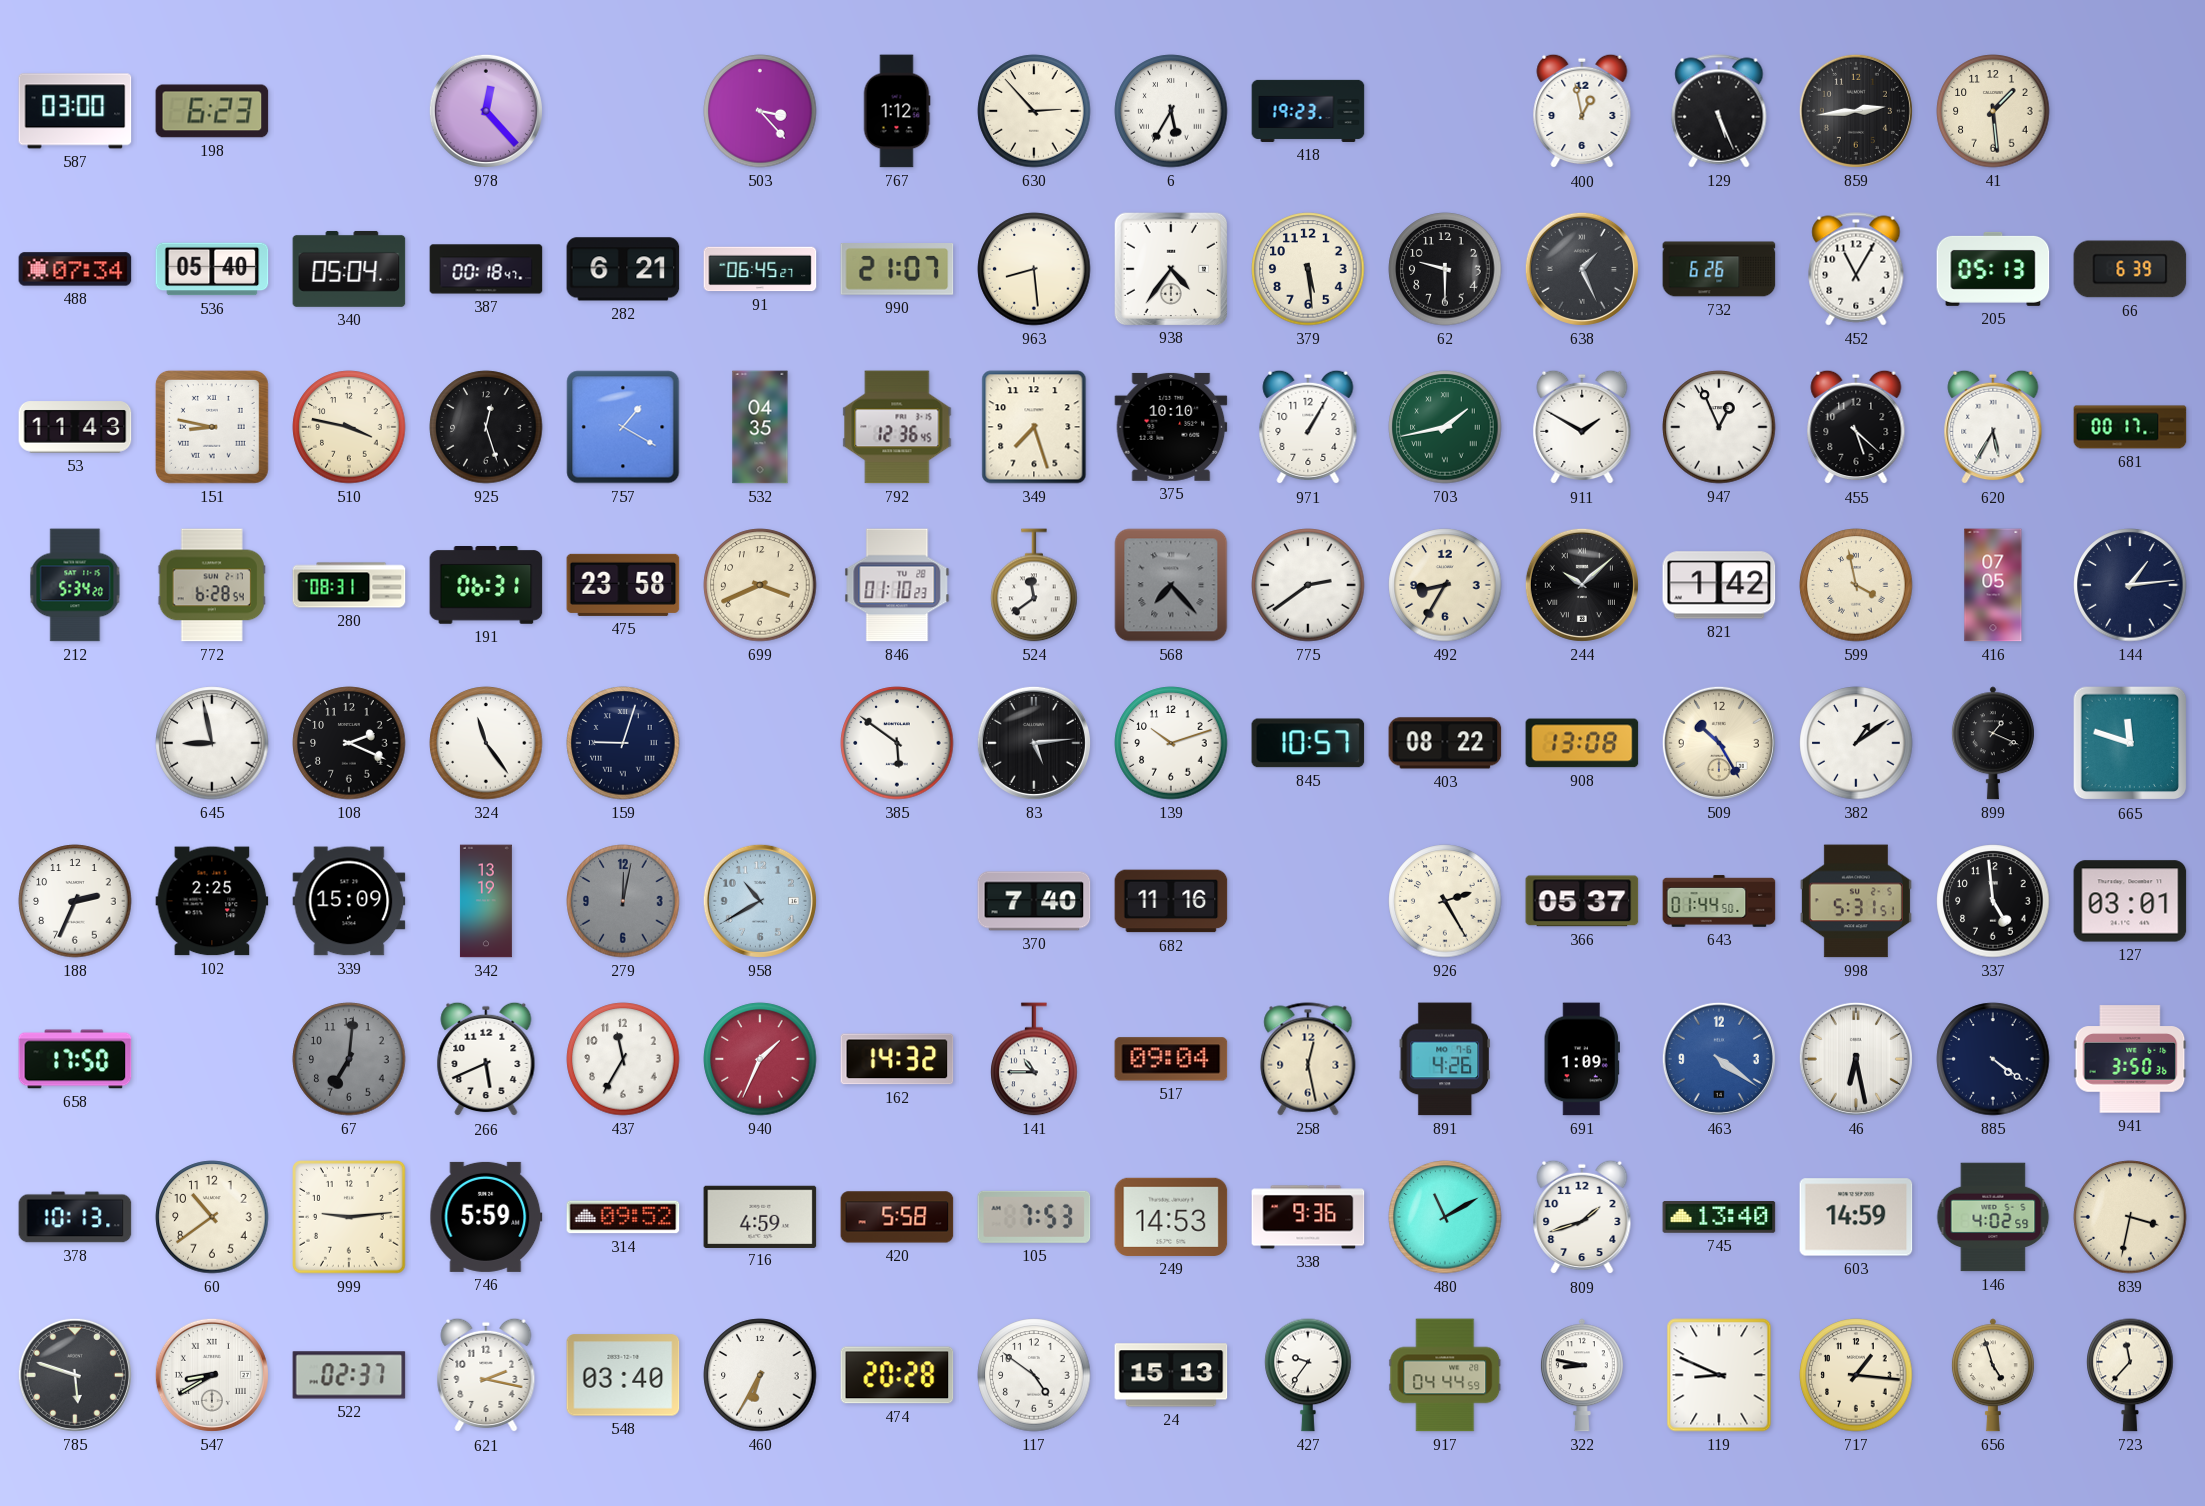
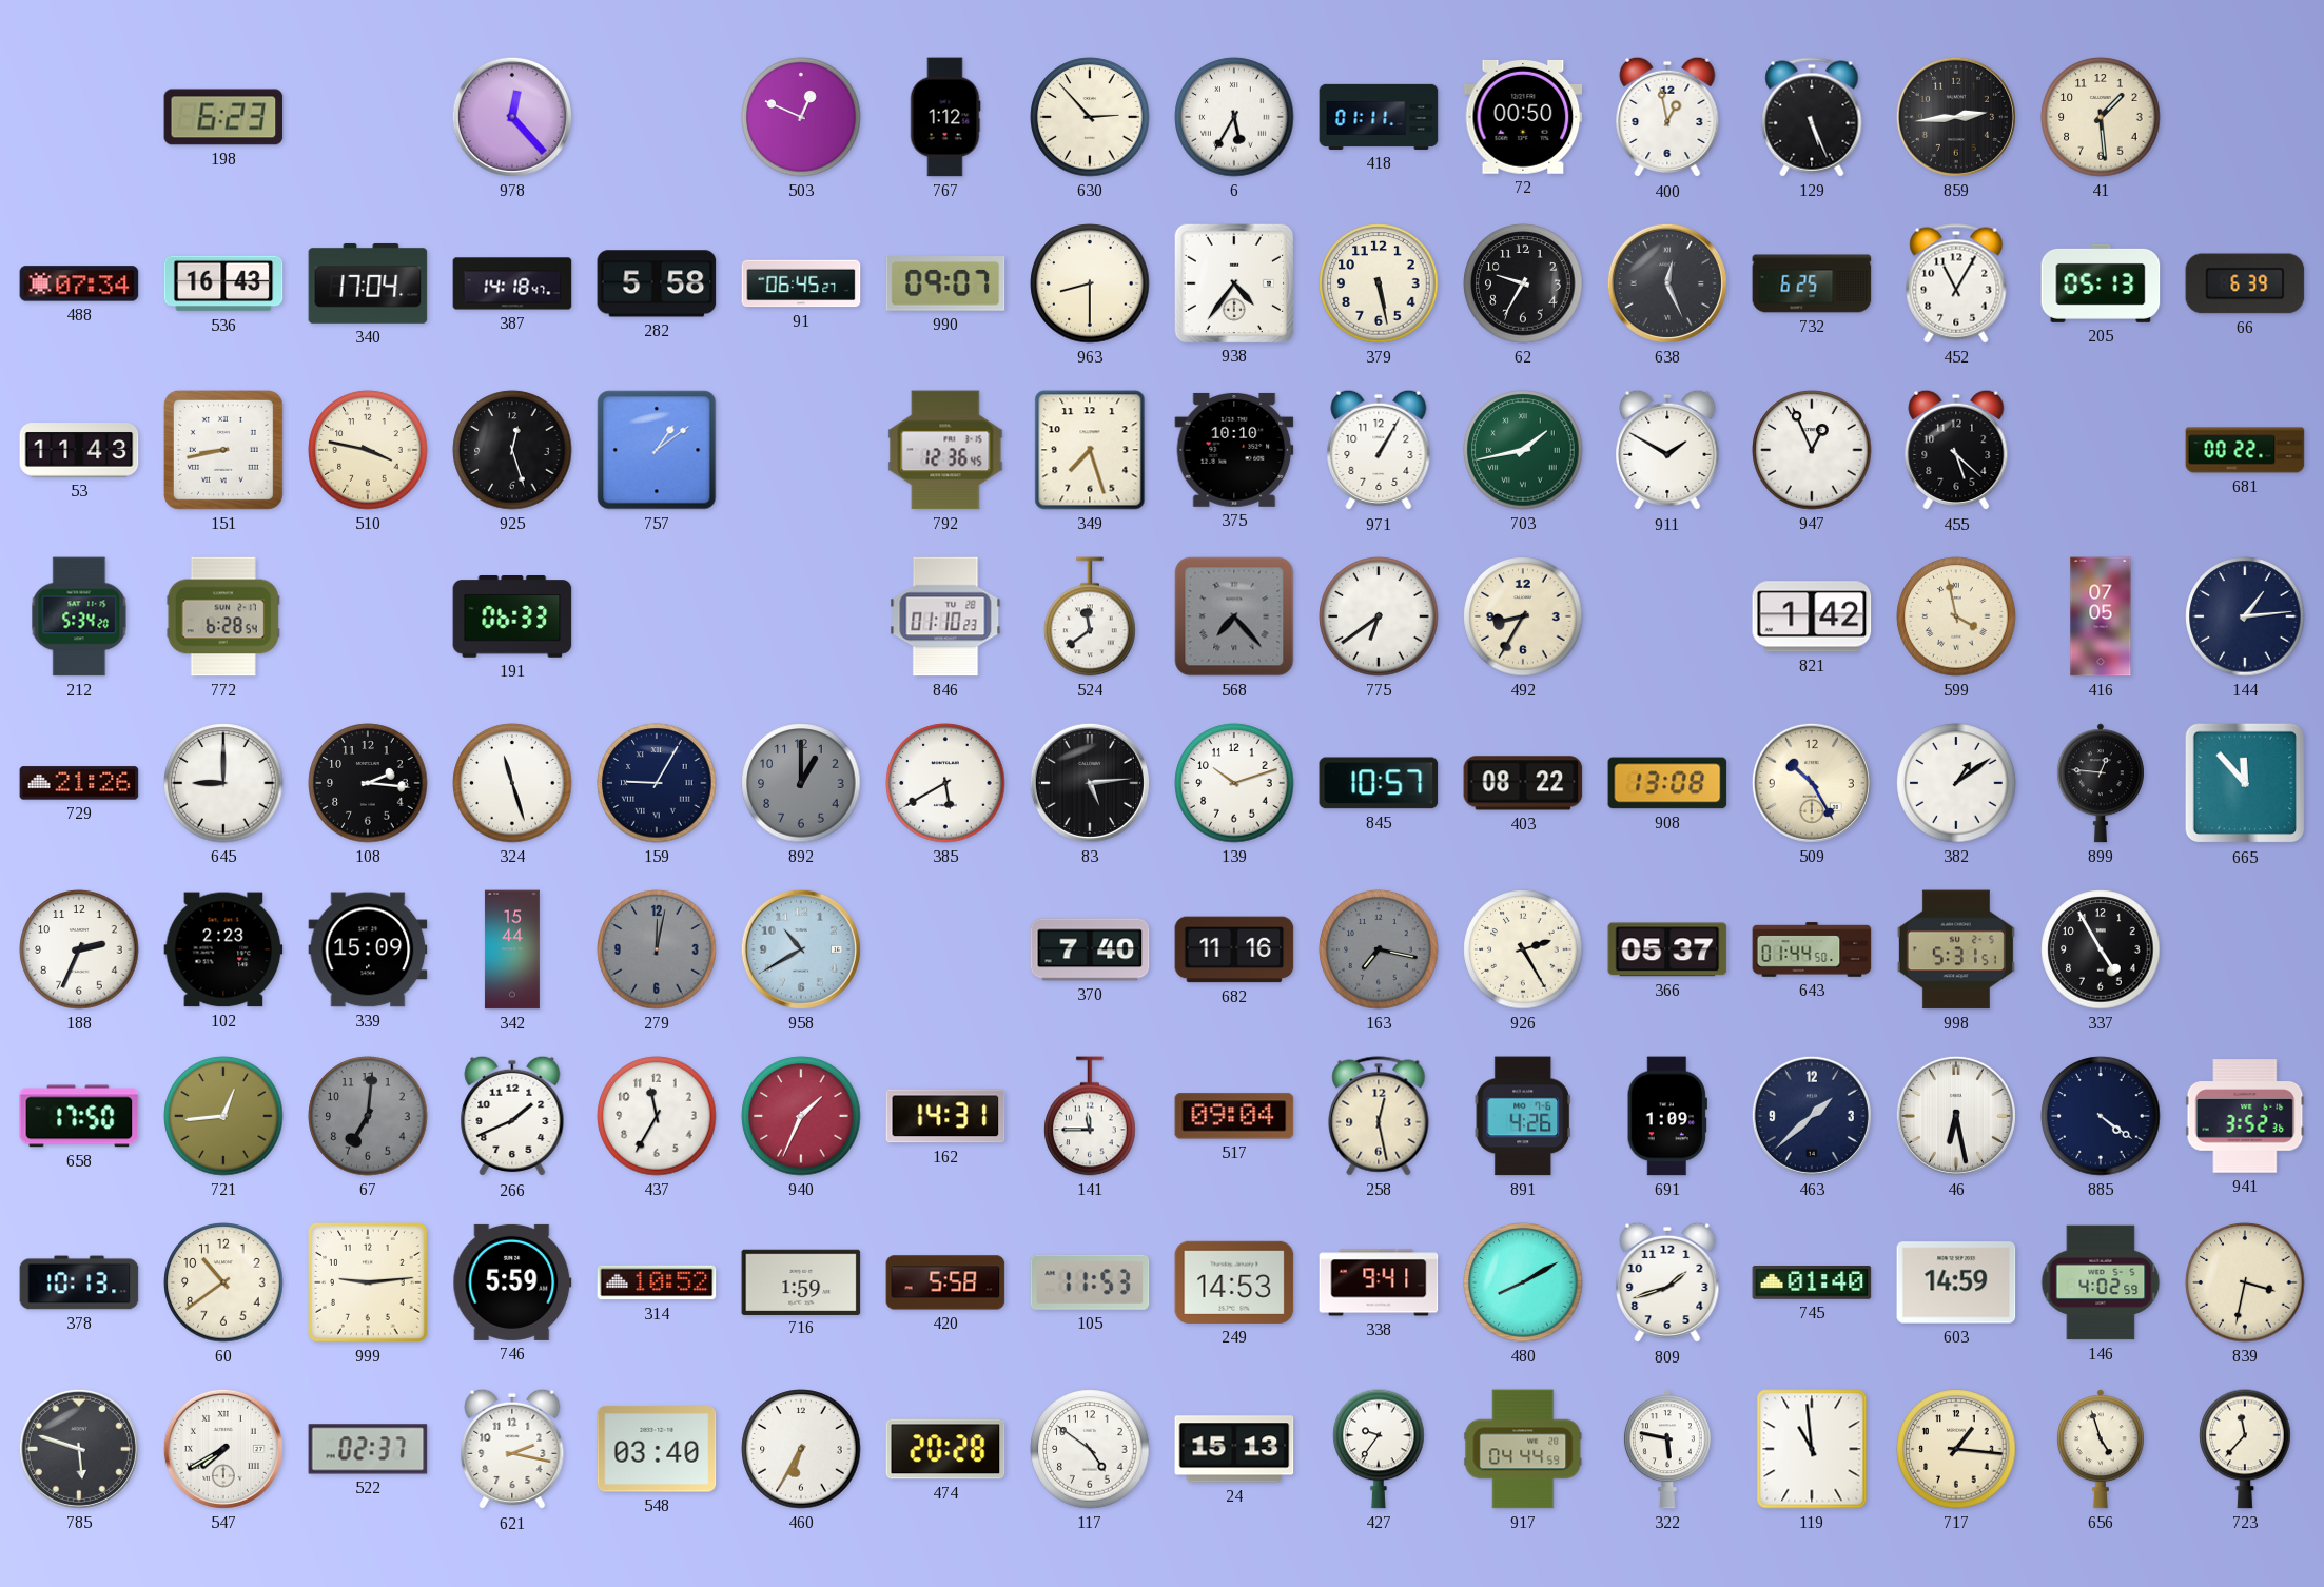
587: 03:00 -> none (75, 111)
503: 3:23 -> 12:49 (801, 117)
418: 19:23 -> 01:11 (1379, 117)
72: none -> 00:50 (1523, 117)
536: 05:40 -> 16:43 (223, 283)
340: 05:04 -> 17:04 (368, 283)
387: 00:18 -> 14:18 (512, 283)
282: 6:21 -> 5:58 (657, 283)
990: 21:07 -> 09:07 (945, 285)
963: 8:29 -> 8:30 (1090, 283)
379: 5:29 -> 5:28 (1379, 283)
62: 9:30 -> 9:35 (1523, 283)
638: 1:26 -> 12:26 (1667, 283)
732: 6:26 -> 6:25 (1812, 283)
151: 8:47 -> 8:43 (223, 450)
757: 1:20 -> 1:09 (657, 450)
532: 04:35 -> none (760, 427)
620: 5:35 -> none (1993, 427)
681: 00:17 -> 00:22 (2245, 450)
280: 08:31 -> none (349, 585)
191: 06:31 -> 06:33 (512, 618)
475: 23:58 -> none (623, 585)
699: 3:41 -> none (760, 585)
775: 2:39 -> 6:39 (1379, 616)
244: 10:08 -> none (1582, 585)
729: none -> 21:26 (79, 783)
645: 8:58 -> 9:00 (223, 783)
108: 2:19 -> 2:16 (368, 783)
324: 11:24 -> 11:27 (512, 783)
159: 9:03 -> 9:05 (657, 783)
892: none -> 1:00 (801, 783)
385: 5:51 -> 5:40 (945, 783)
899: 1:19 -> 12:46 (2101, 783)
665: 11:48 -> 11:53 (2245, 783)
102: 2:25 -> 2:23 (223, 949)
342: 13:19 -> 15:44 (512, 949)
163: none -> 7:17 (1379, 949)
337: 4:59 -> 4:55 (2101, 949)
127: 03:01 -> none (2130, 901)
721: none -> 12:44 (223, 1116)
266: 5:41 -> 1:41 (512, 1116)
162: 14:32 -> 14:31 (945, 1116)
141: 10:45 -> 11:45 (1090, 1116)
463: 4:21 -> 1:38 (1812, 1116)
463 dial: blue -> navy (1812, 1116)
941: 3:50 -> 3:52 (2245, 1116)
314: 09:52 -> 10:52 (657, 1282)
716: 4:59 -> 1:59 (801, 1281)
105: 7:53 -> 11:53 (1090, 1282)
338: 9:36 -> 9:41 (1379, 1282)
480: 11:10 -> 8:10 (1523, 1282)
745: 13:40 -> 01:40 (1812, 1282)
547: 8:40 -> 7:40 (223, 1449)
322: 8:47 -> 5:47 (1667, 1449)
119: 8:49 -> 10:59 (1812, 1449)
